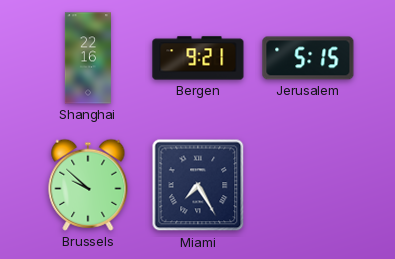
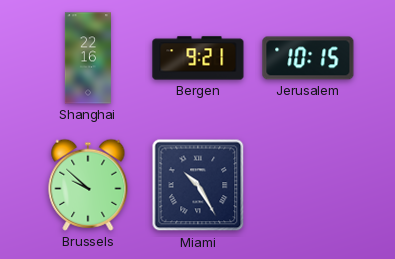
Jerusalem: 5:15 -> 10:15 (308, 58)
Miami: 7:25 -> 10:25 (198, 185)
